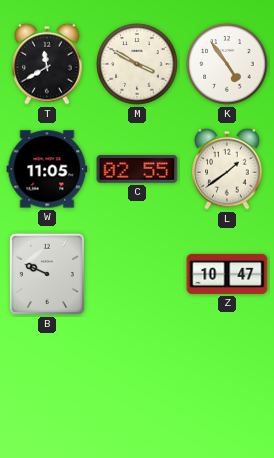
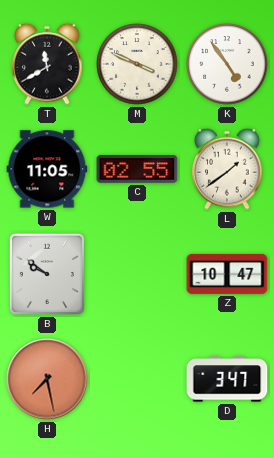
M: 3:50 -> 3:49 (137, 64)
B: 9:49 -> 9:51 (47, 274)
H: none -> 7:28 (47, 379)
D: none -> 3:47 (227, 379)
